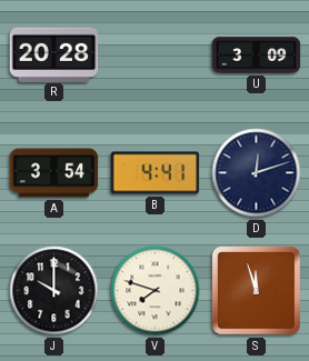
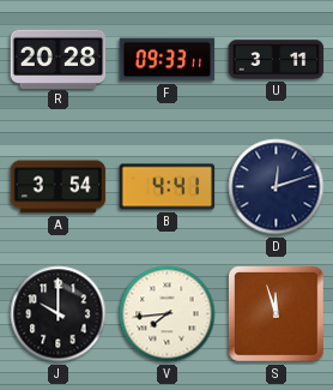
F: none -> 09:33 (168, 60)
U: 3:09 -> 3:11 (277, 60)
V: 7:48 -> 7:44 (168, 314)
